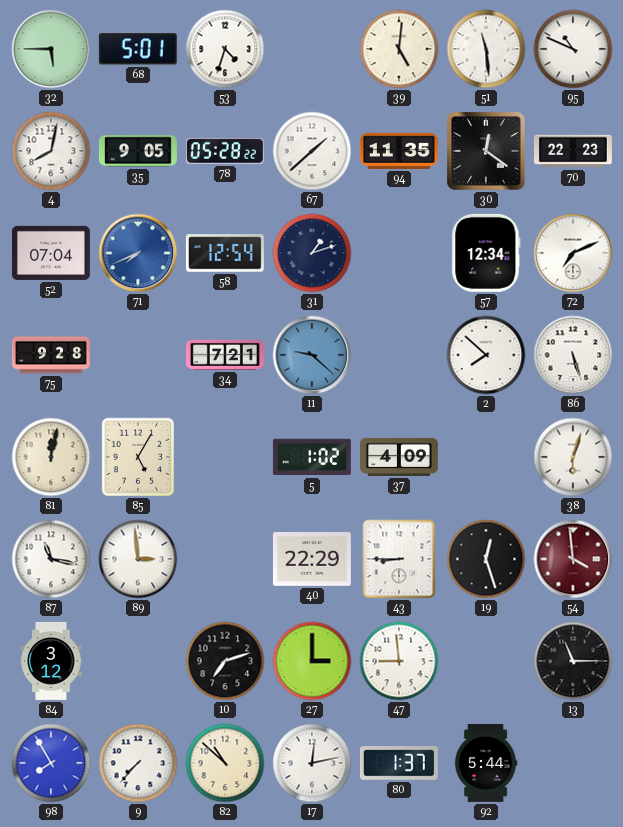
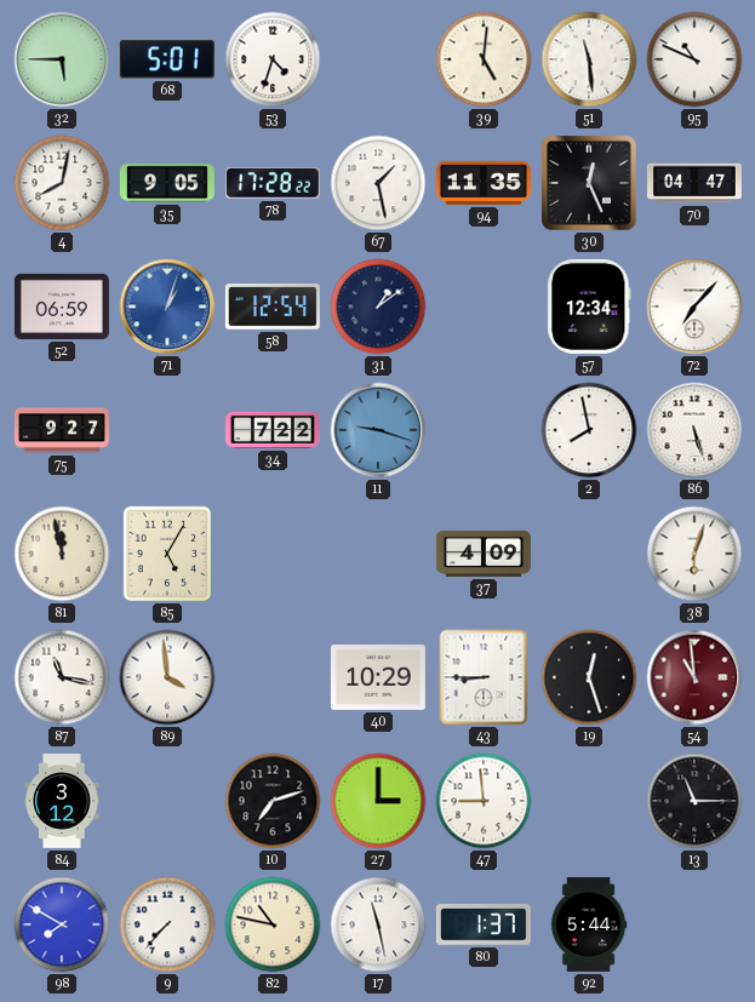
78: 05:28 -> 17:28 (273, 183)
67: 1:38 -> 1:28 (378, 183)
30: 12:21 -> 12:26 (589, 183)
70: 22:23 -> 04:47 (694, 183)
52: 07:04 -> 06:59 (62, 307)
71: 7:41 -> 1:03 (167, 307)
31: 1:12 -> 1:09 (378, 307)
72: 7:11 -> 7:07 (694, 307)
75: 9:28 -> 9:27 (62, 430)
34: 7:21 -> 7:22 (273, 430)
11: 9:22 -> 9:18 (378, 430)
2: 7:52 -> 7:58 (589, 430)
81: 12:02 -> 11:58 (62, 554)
5: 1:02 -> none (312, 457)
89: 2:59 -> 3:59 (167, 677)
40: 22:29 -> 10:29 (378, 677)
54: 3:59 -> 10:59 (694, 677)
98: 7:55 -> 7:50 (62, 924)
82: 10:52 -> 10:47 (273, 924)
17: 12:13 -> 11:28 (378, 924)
